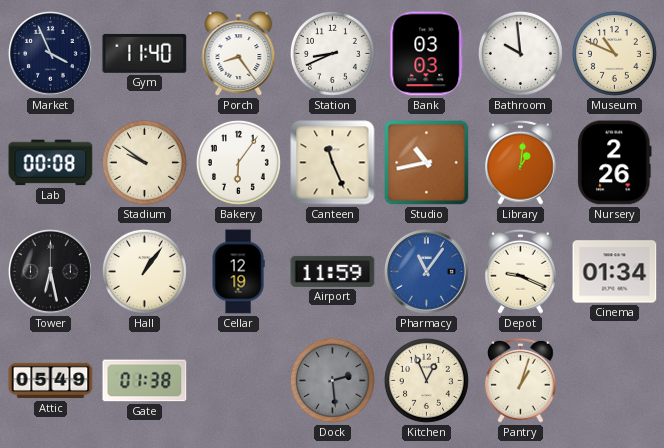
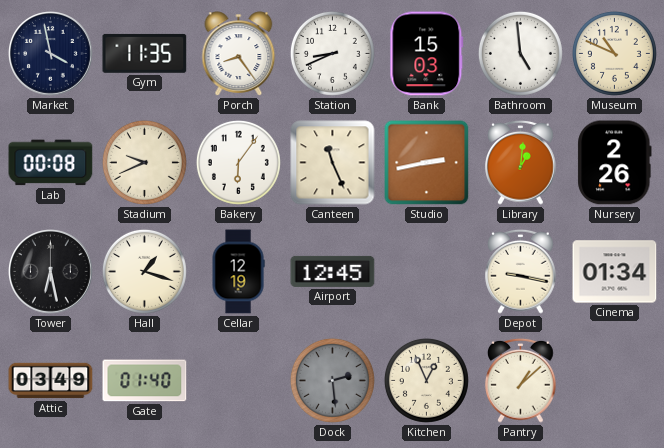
Market: 3:56 -> 3:58 (51, 54)
Gym: 11:40 -> 11:35 (145, 53)
Bank: 03:03 -> 15:03 (427, 54)
Bathroom: 9:59 -> 4:59 (520, 53)
Stadium: 9:51 -> 9:41 (144, 162)
Studio: 10:43 -> 2:43 (427, 163)
Hall: 1:06 -> 1:18 (144, 271)
Airport: 11:59 -> 12:45 (333, 271)
Pharmacy: 11:06 -> none (427, 272)
Depot: 9:19 -> 9:17 (521, 271)
Attic: 05:49 -> 03:49 (51, 381)
Gate: 01:38 -> 01:40 (145, 381)
Pantry: 1:03 -> 1:08 (521, 380)
